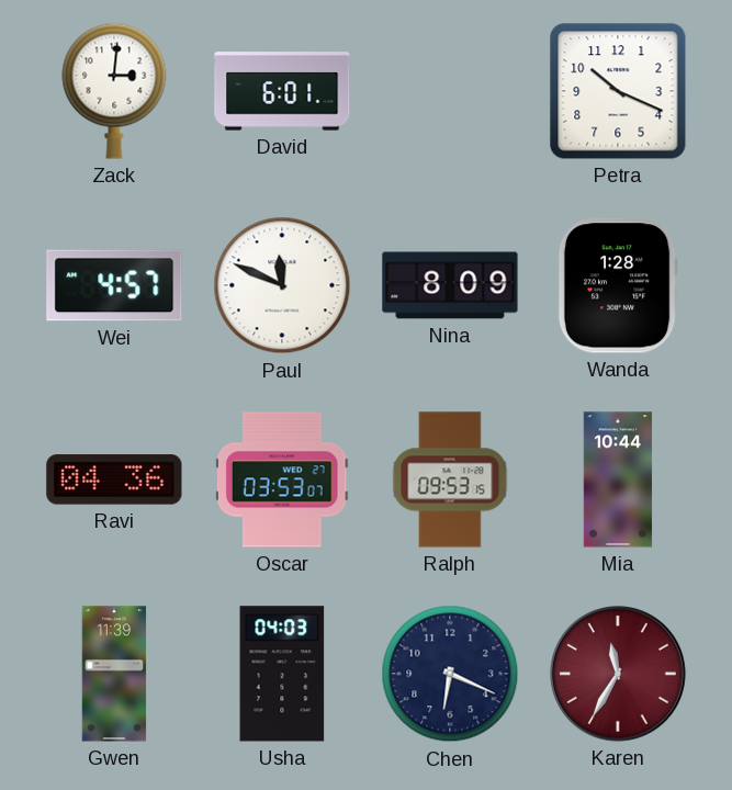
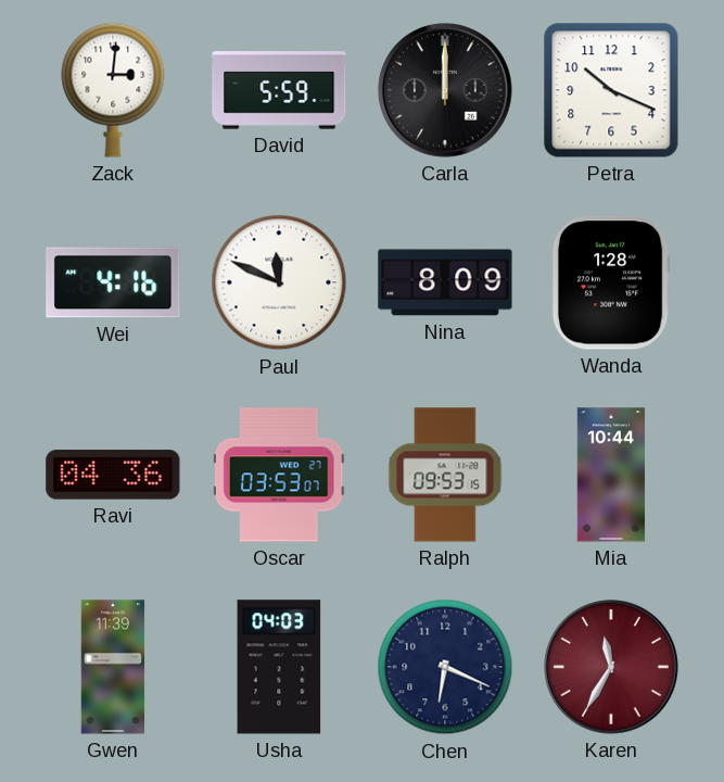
David: 6:01 -> 5:59 (279, 90)
Carla: none -> 12:00 (446, 91)
Wei: 4:57 -> 4:16 (113, 282)
